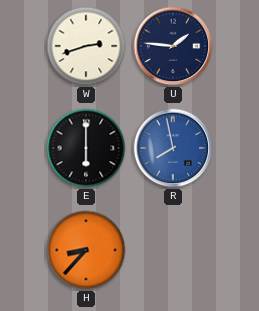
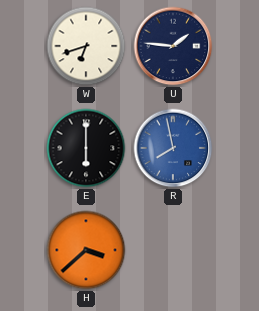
W: 2:42 -> 6:42 (86, 46)
H: 8:37 -> 3:38 (86, 250)
